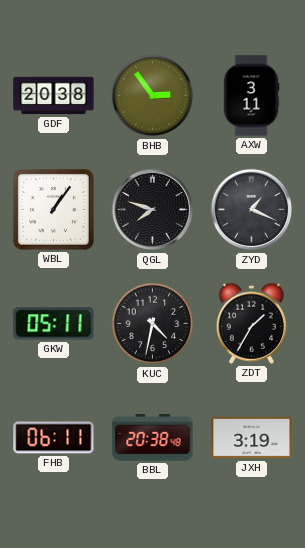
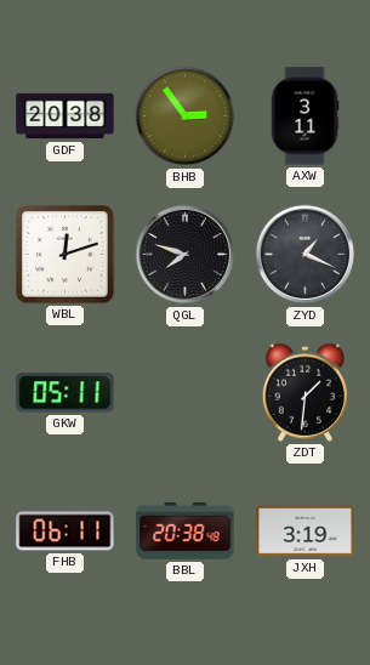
WBL: 1:06 -> 12:12 (66, 255)
KUC: 4:32 -> none (153, 324)
ZDT: 1:35 -> 1:31 (304, 392)
